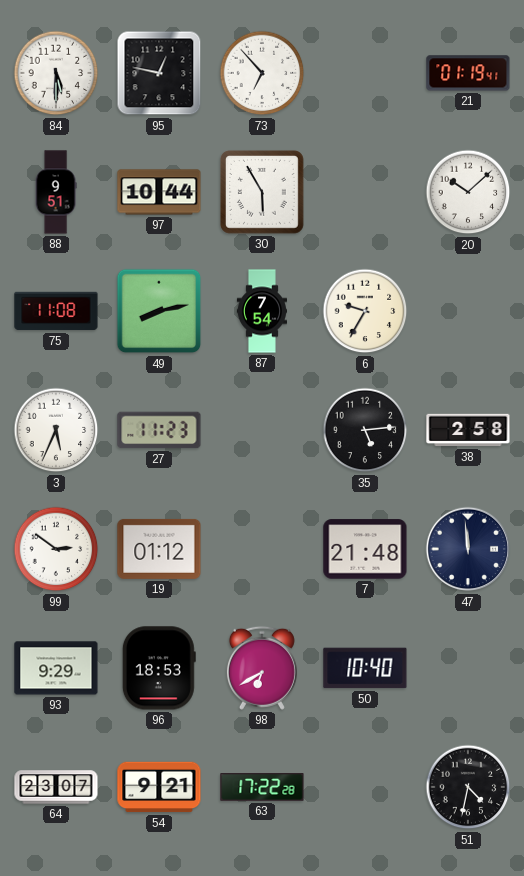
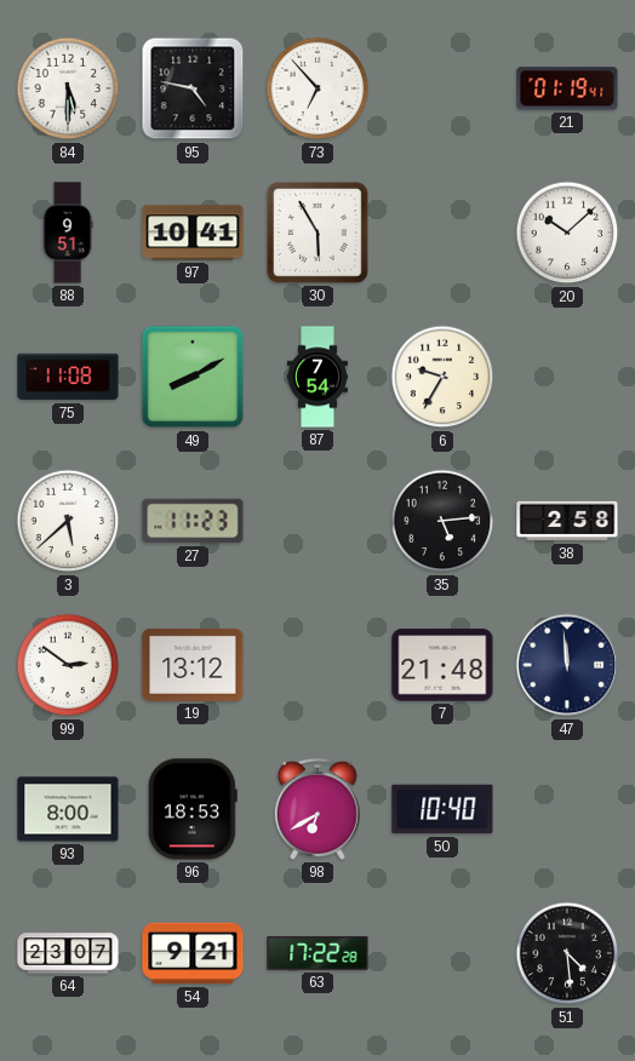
95: 12:47 -> 4:47 (193, 88)
97: 10:44 -> 10:41 (193, 233)
49: 8:13 -> 8:10 (193, 377)
3: 5:34 -> 5:38 (68, 521)
19: 01:12 -> 13:12 (193, 665)
93: 9:29 -> 8:00 (68, 809)
51: 4:32 -> 4:29 (567, 953)
